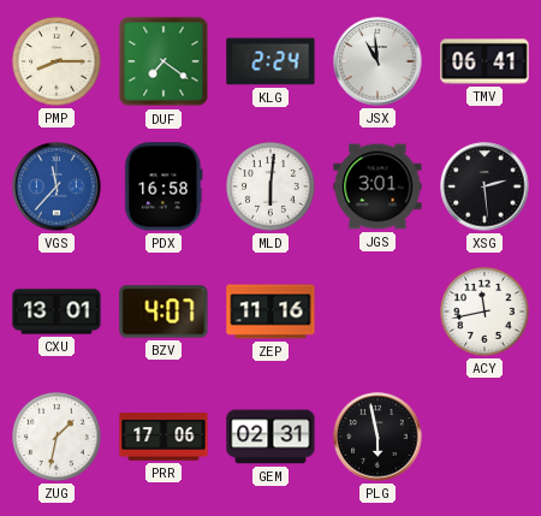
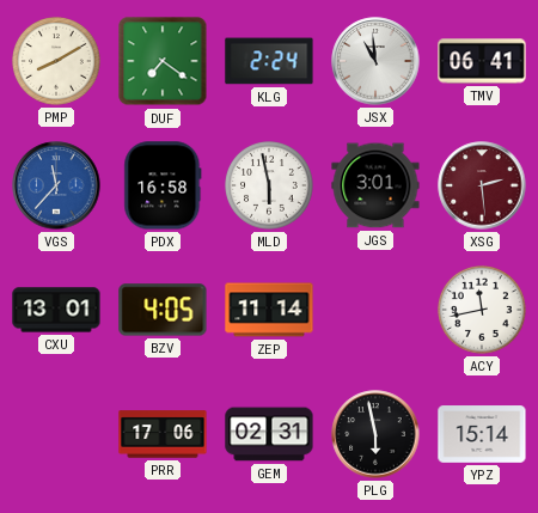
PMP: 8:15 -> 8:10 (57, 62)
MLD: 6:01 -> 5:58 (270, 187)
XSG dial: black -> burgundy (482, 185)
BZV: 4:07 -> 4:05 (163, 310)
ZEP: 11:16 -> 11:14 (269, 310)
ZUG: 1:32 -> none (58, 438)
YPZ: none -> 15:14 (482, 434)
